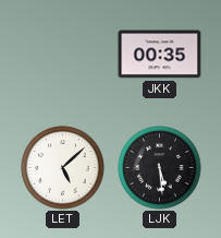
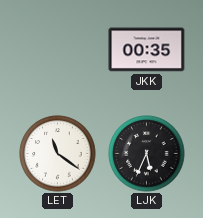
LET: 5:08 -> 11:21 (58, 154)
LJK: 5:29 -> 5:34 (147, 154)
